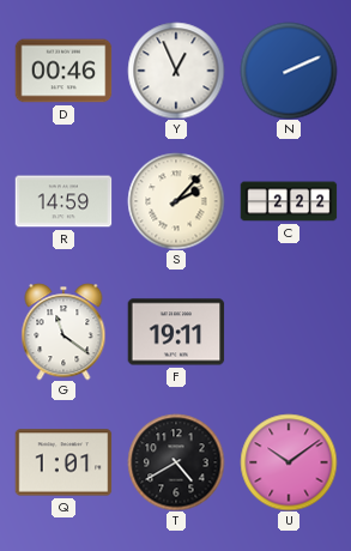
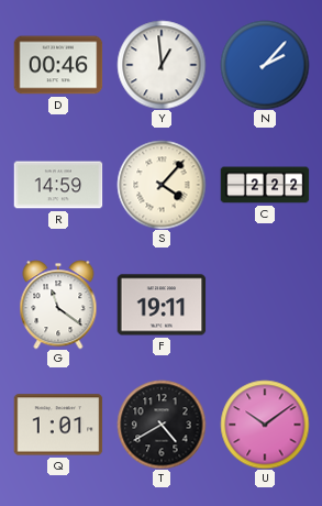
Y: 12:56 -> 12:59 (162, 65)
N: 2:11 -> 2:07 (265, 65)
S: 2:07 -> 4:07 (162, 185)
